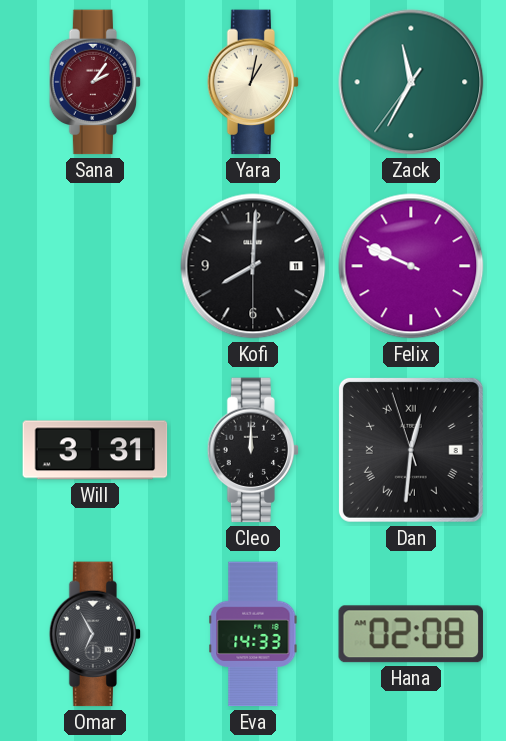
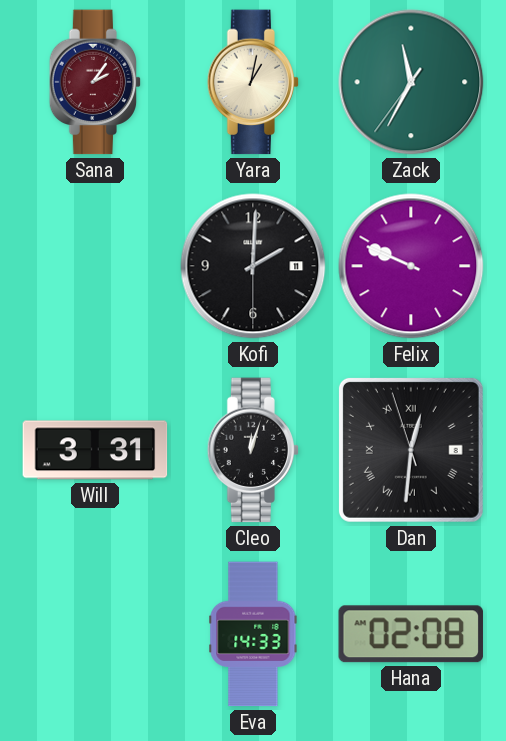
Kofi: 8:00 -> 2:00 (253, 266)
Cleo: 12:00 -> 12:03 (253, 450)
Omar: 6:55 -> none (95, 634)
